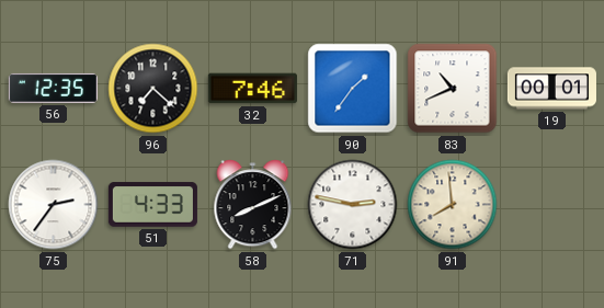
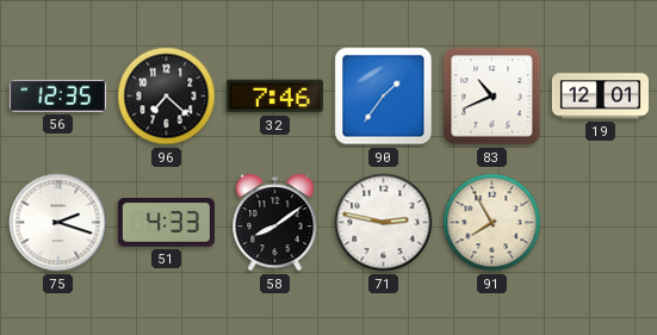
19: 00:01 -> 12:01 (600, 97)
75: 2:36 -> 2:18 (58, 223)
58: 8:11 -> 8:09 (275, 223)
91: 7:59 -> 7:55 (492, 223)
